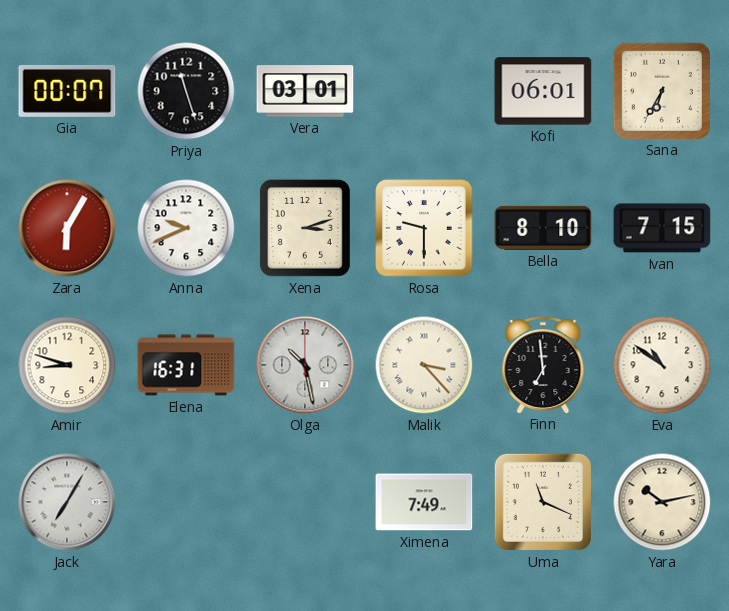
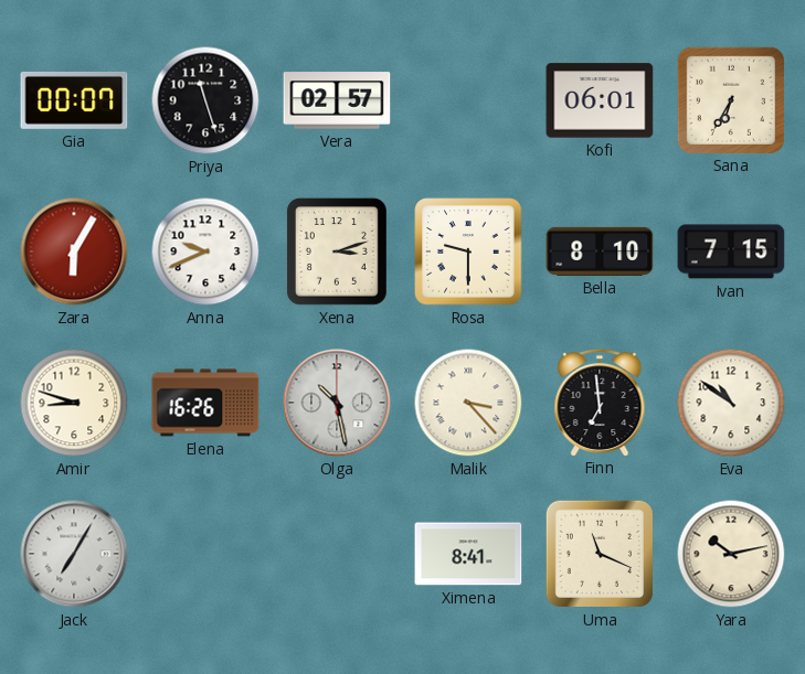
Vera: 03:01 -> 02:57 (337, 100)
Elena: 16:31 -> 16:26 (205, 403)
Ximena: 7:49 -> 8:41 (468, 554)
